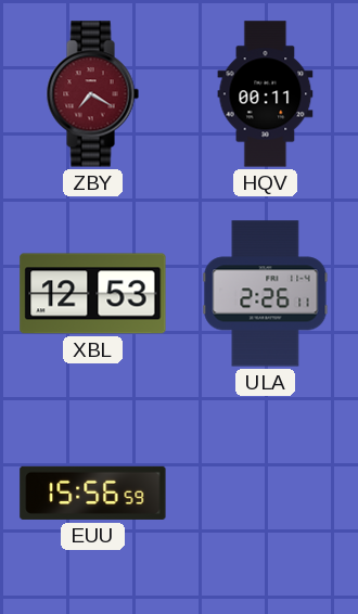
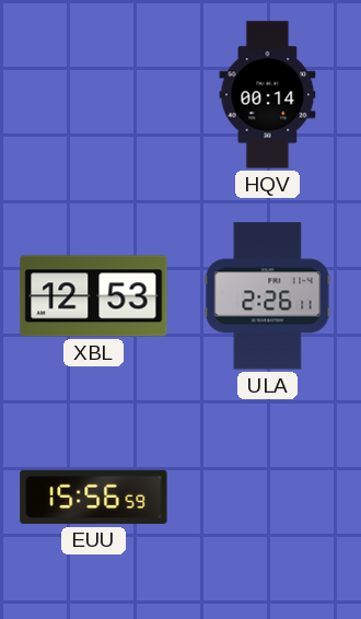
ZBY: 7:20 -> none (92, 94)
HQV: 00:11 -> 00:14 (268, 95)
